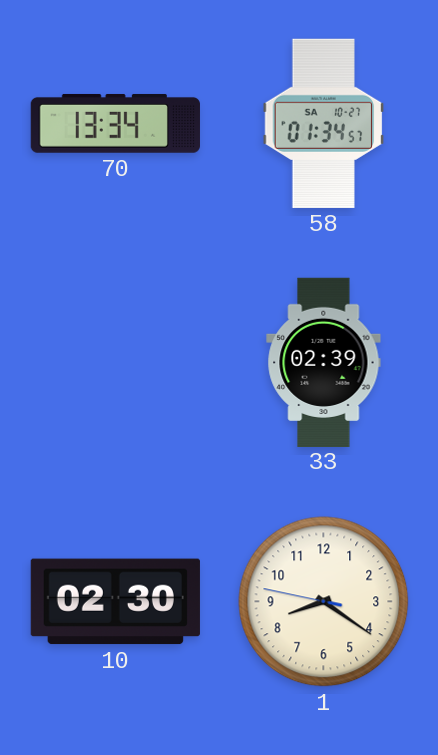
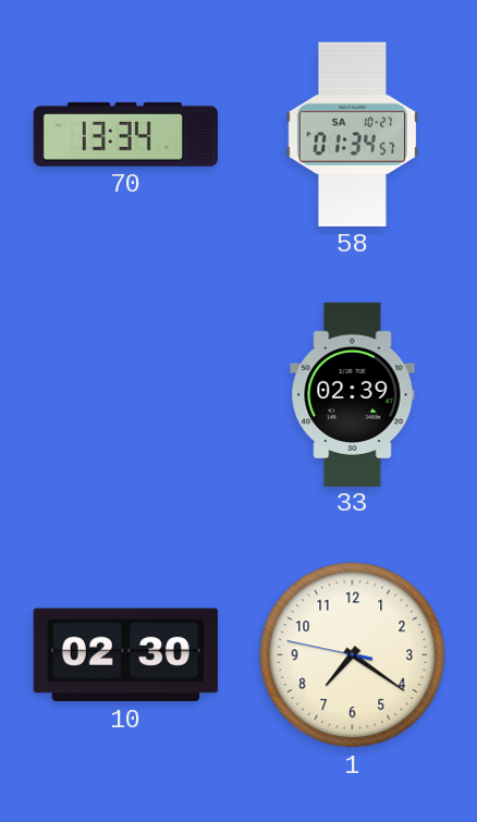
1: 8:20 -> 7:20 (353, 655)
